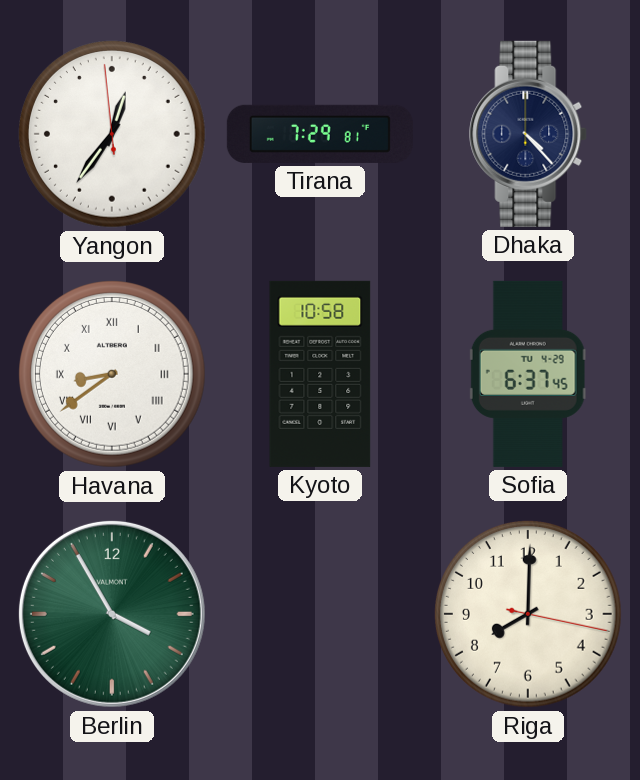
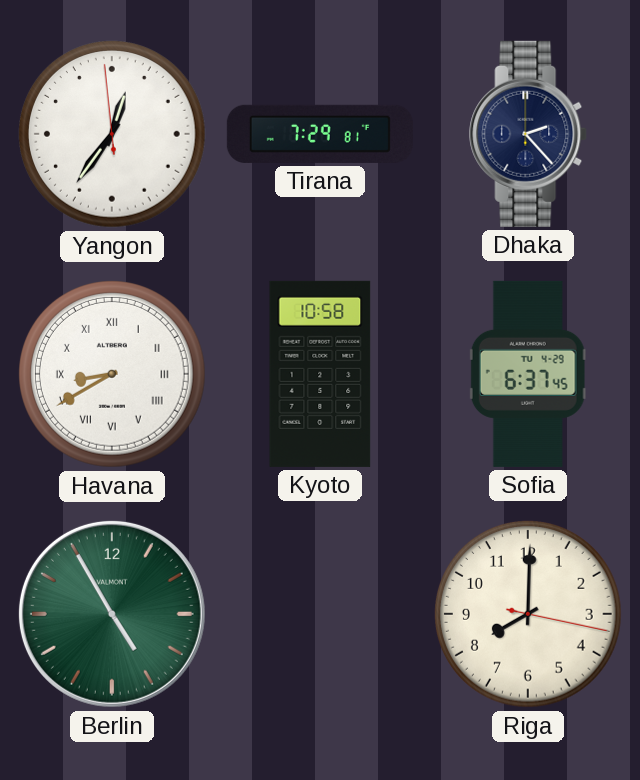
Dhaka: 4:23 -> 2:23 (529, 134)
Havana: 8:39 -> 8:40 (113, 375)
Berlin: 3:55 -> 4:55 (112, 614)
